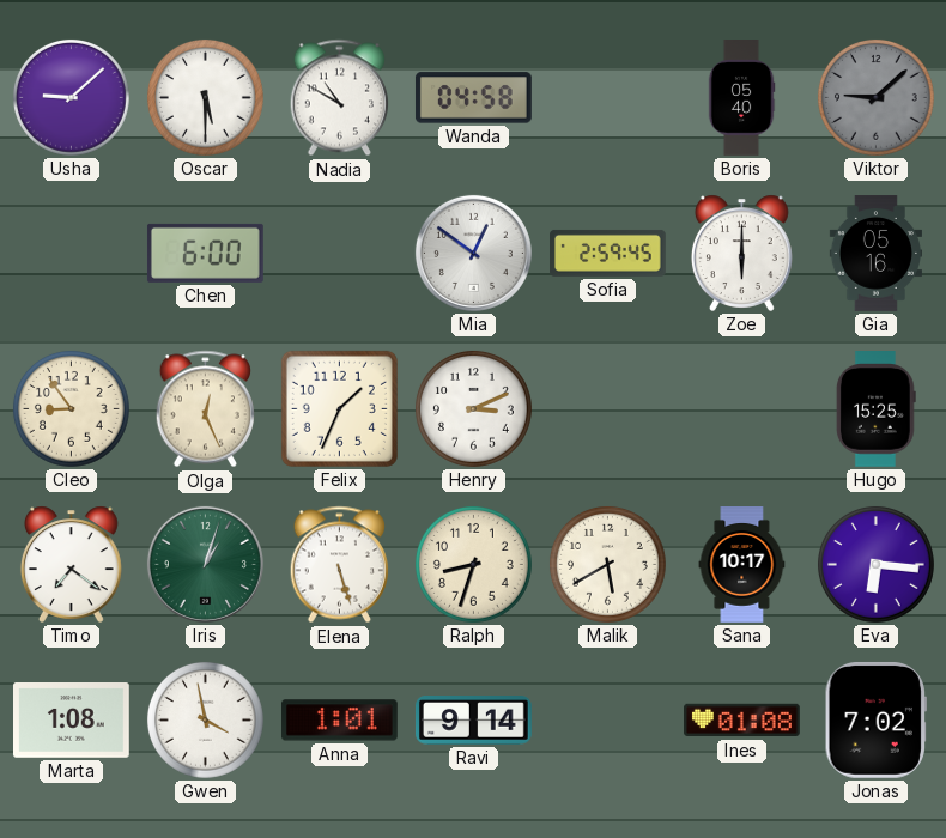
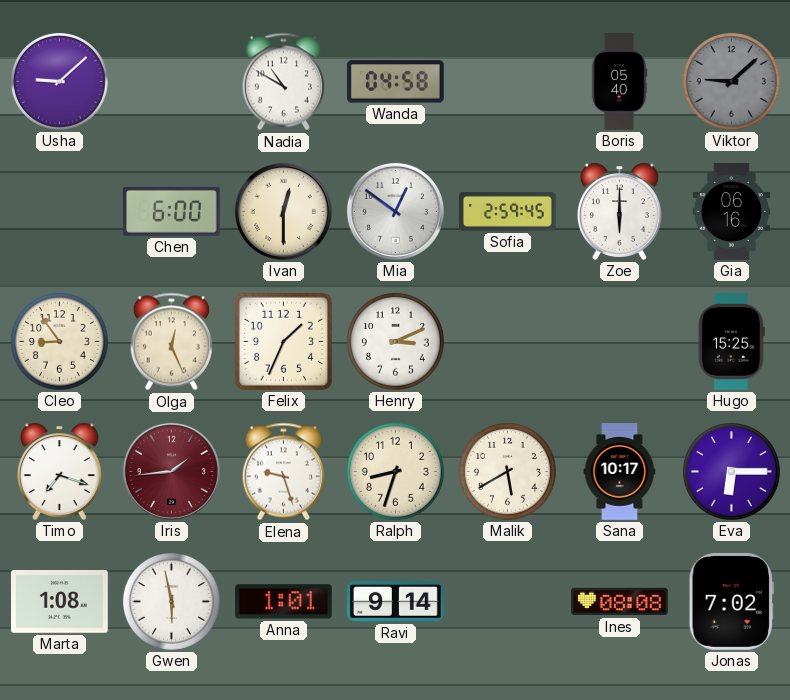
Oscar: 5:30 -> none (205, 97)
Ivan: none -> 12:30 (283, 211)
Gia: 05:16 -> 06:16 (731, 212)
Timo: 7:21 -> 7:18 (59, 471)
Iris: 1:03 -> 1:44 (171, 471)
Iris dial: green -> burgundy (171, 471)
Elena: 5:27 -> 9:27 (283, 472)
Eva: 6:16 -> 6:15 (731, 471)
Gwen: 3:58 -> 5:58 (171, 601)
Ines: 01:08 -> 08:08 (620, 602)
